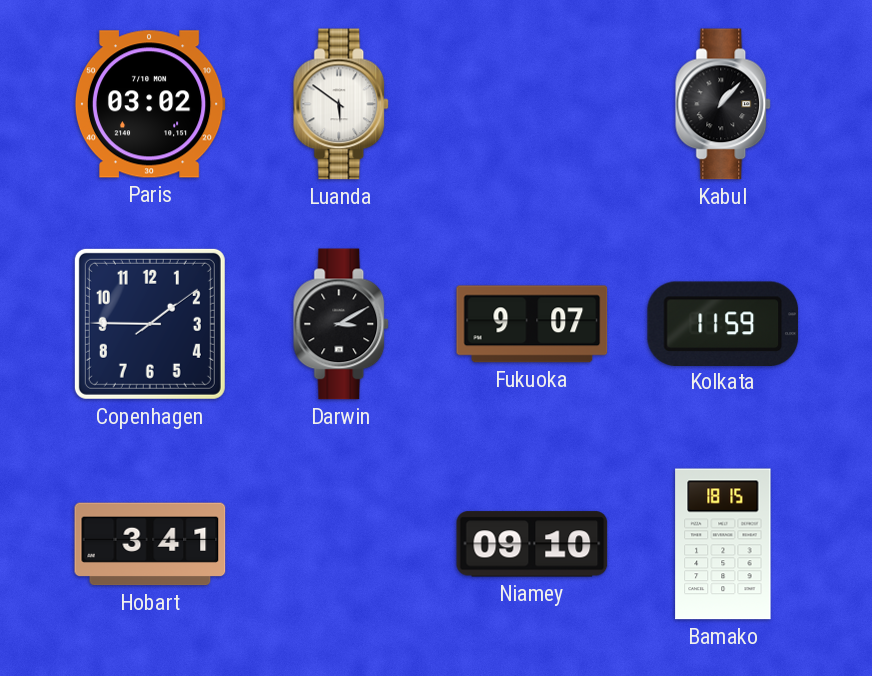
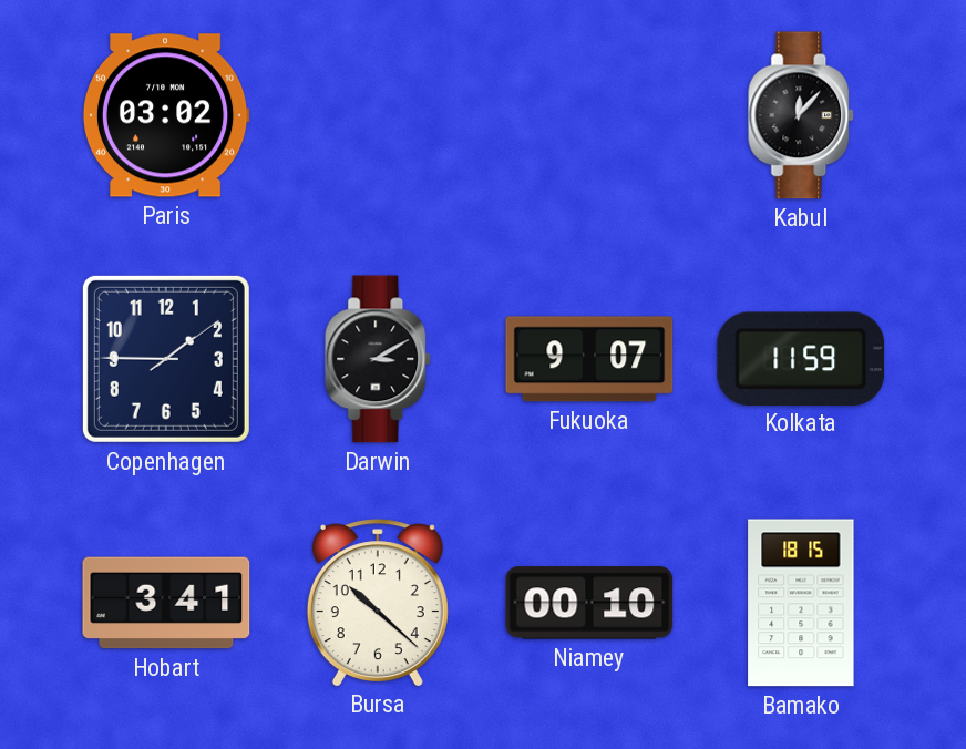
Luanda: 5:51 -> none (342, 104)
Kabul: 1:07 -> 12:07 (802, 115)
Bursa: none -> 10:22 (378, 603)
Niamey: 09:10 -> 00:10 (589, 603)
